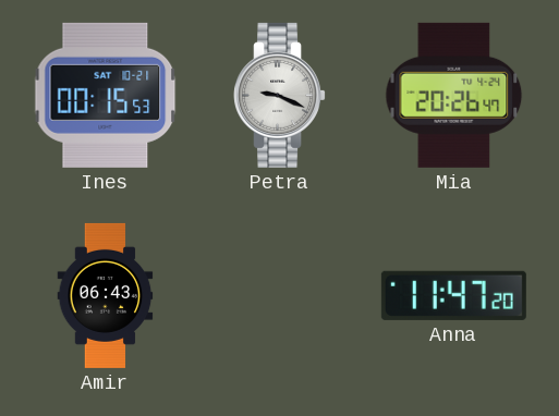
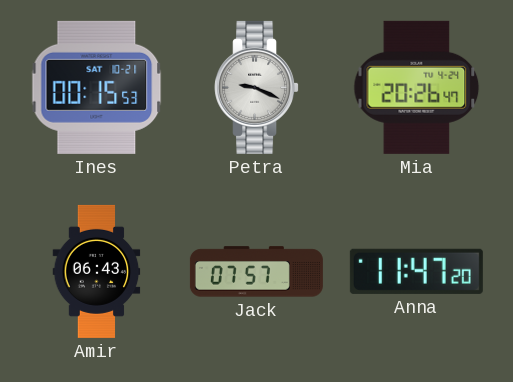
Jack: none -> 07:57 (256, 272)
